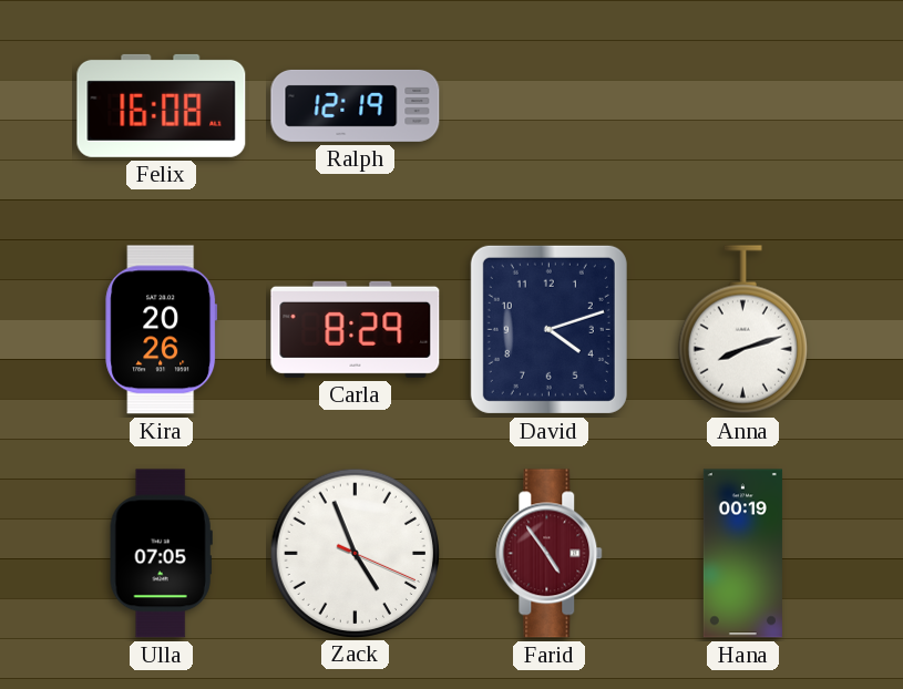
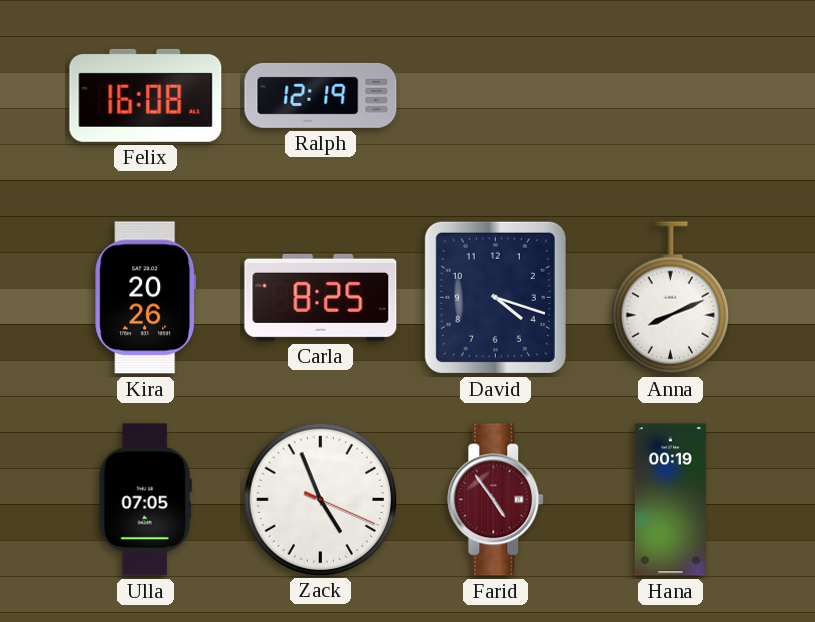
Carla: 8:29 -> 8:25 (321, 297)
David: 4:12 -> 4:18 (495, 297)
Anna: 8:12 -> 8:11 (670, 298)
